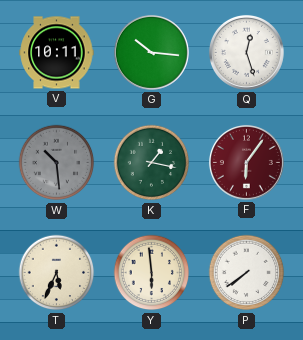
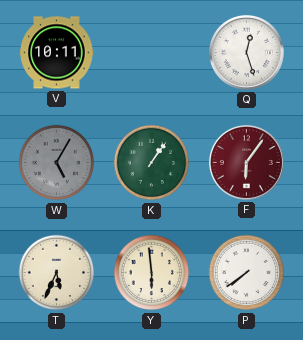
G: 10:16 -> none (151, 52)
W: 10:29 -> 5:05 (57, 163)
K: 1:17 -> 1:06 (152, 163)
